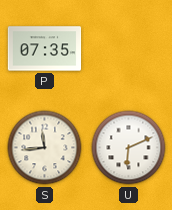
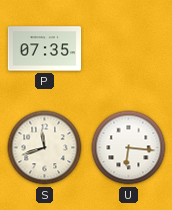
S: 11:44 -> 11:42 (45, 148)
U: 6:11 -> 6:16 (129, 148)
